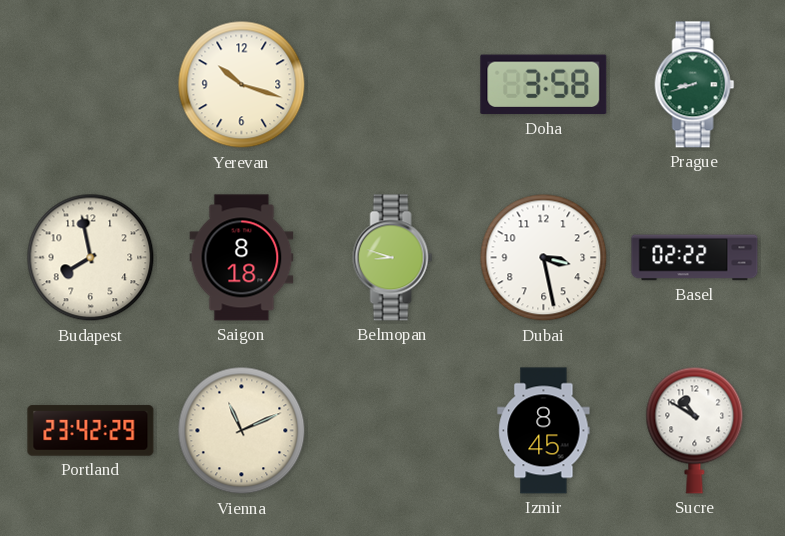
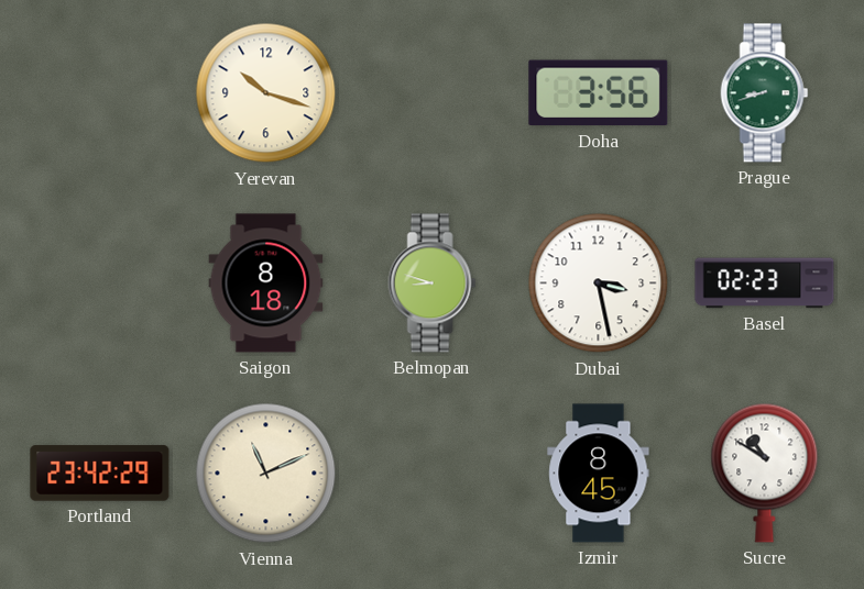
Doha: 3:58 -> 3:56 (599, 93)
Budapest: 7:58 -> none (91, 258)
Basel: 02:22 -> 02:23 (765, 284)
